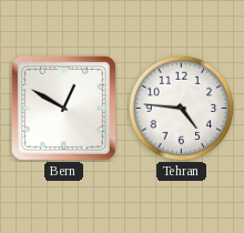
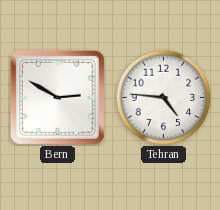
Bern: 12:50 -> 2:50 (57, 97)
